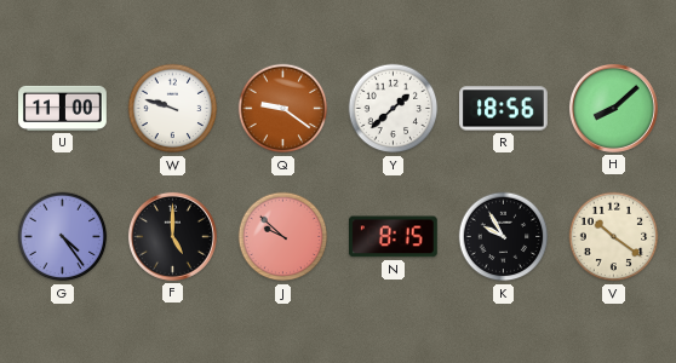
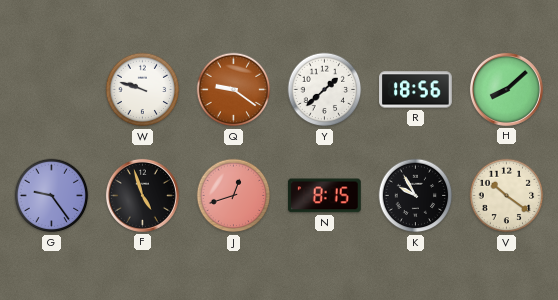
U: 11:00 -> none (63, 108)
G: 4:24 -> 9:24 (52, 196)
F: 5:00 -> 4:57 (142, 195)
J: 9:52 -> 12:42 (234, 196)
